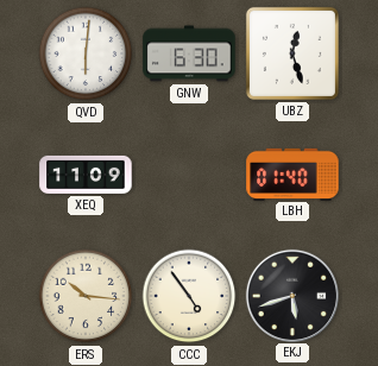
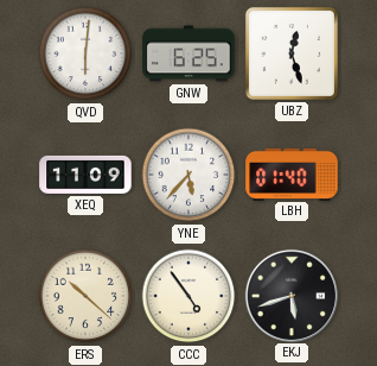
GNW: 6:30 -> 6:25 (188, 53)
YNE: none -> 5:37 (188, 175)
ERS: 10:16 -> 10:22 (85, 296)
